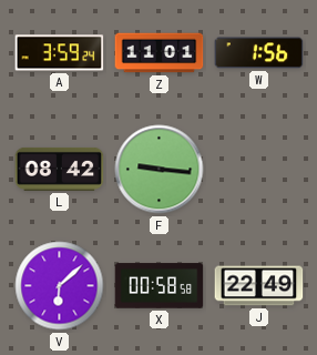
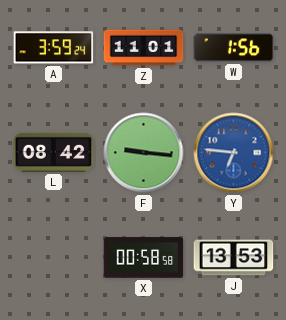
Y: none -> 6:46 (234, 153)
V: 6:08 -> none (60, 286)
J: 22:49 -> 13:53 (234, 258)
